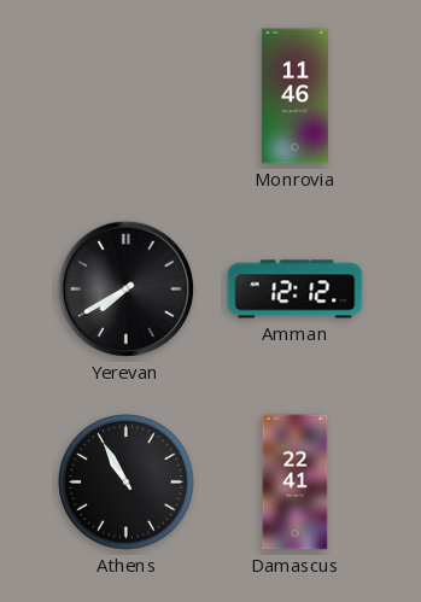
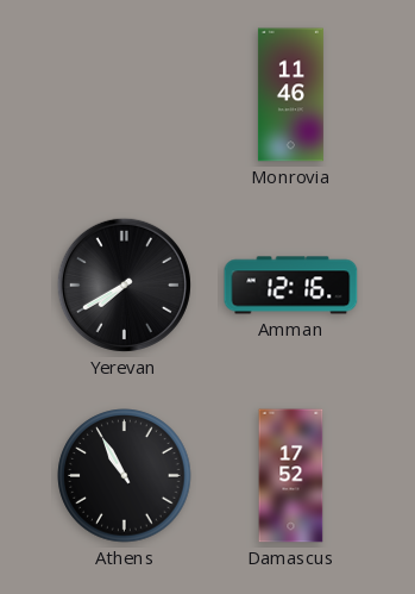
Amman: 12:12 -> 12:16 (291, 286)
Damascus: 22:41 -> 17:52 (291, 476)
